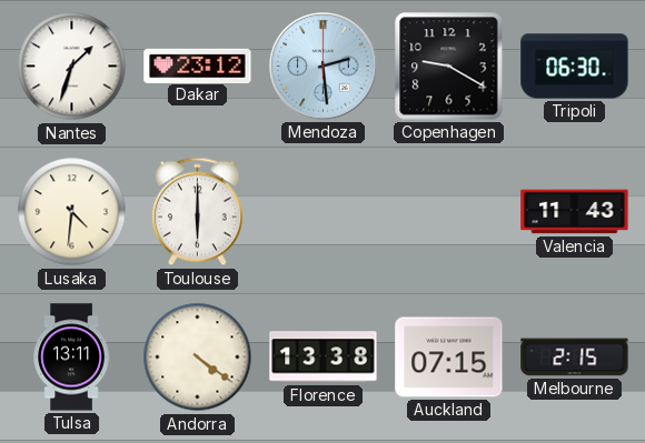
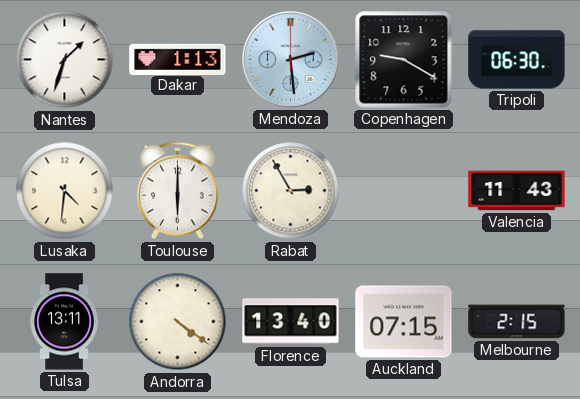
Dakar: 23:12 -> 1:13 (178, 59)
Rabat: none -> 2:55 (291, 191)
Florence: 13:38 -> 13:40 (291, 322)
